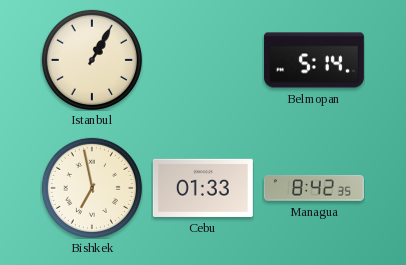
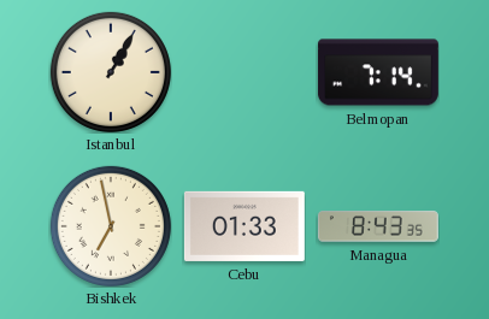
Belmopan: 5:14 -> 7:14 (378, 72)
Managua: 8:42 -> 8:43 (378, 226)
